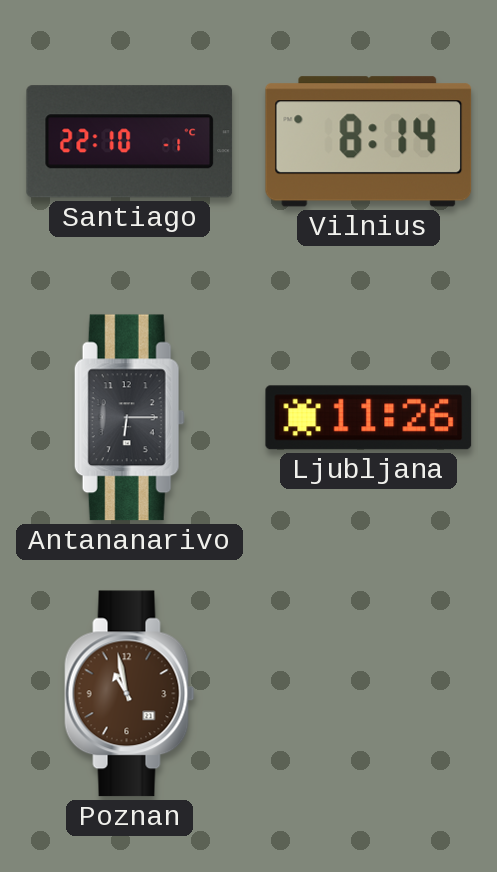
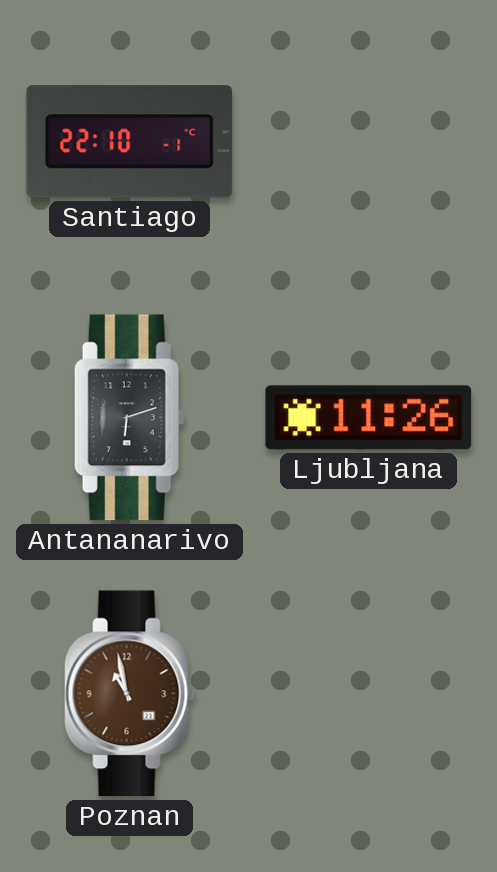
Vilnius: 8:14 -> none (369, 142)
Antananarivo: 6:15 -> 6:12 (129, 418)
